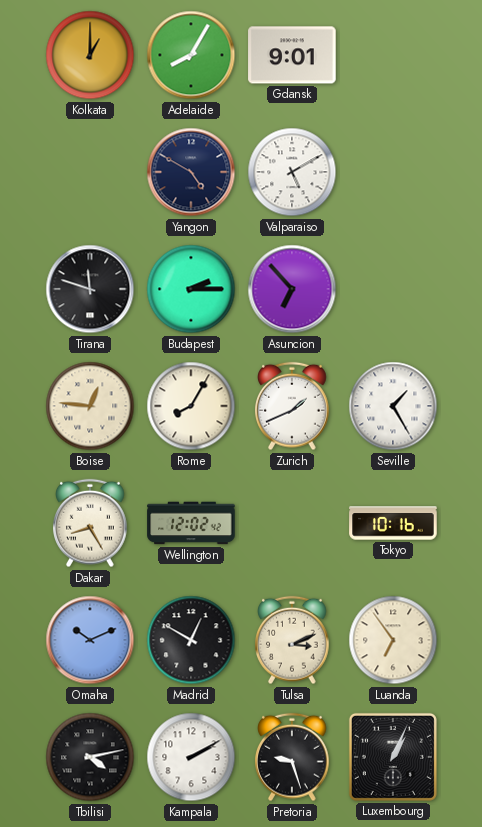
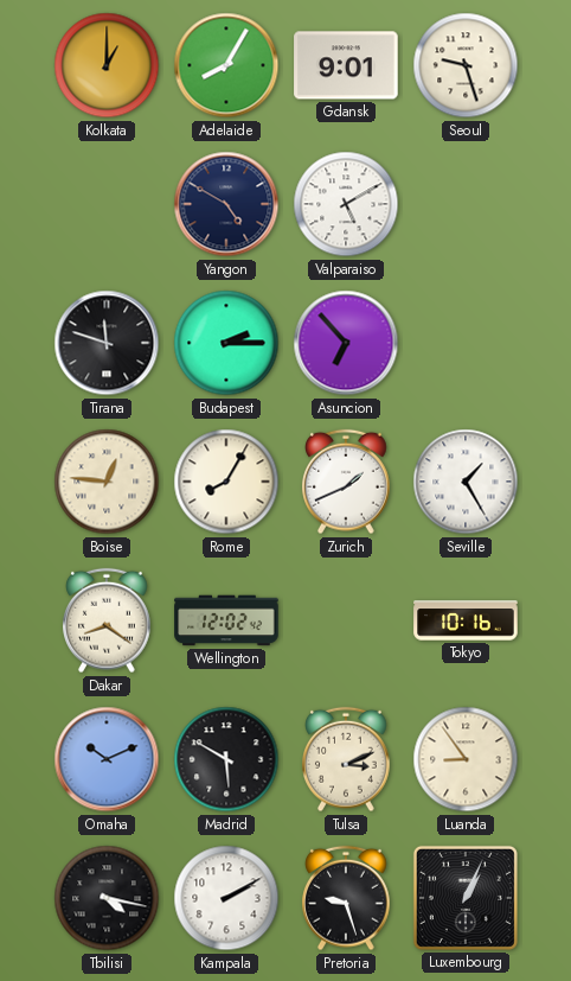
Seoul: none -> 9:27 (466, 65)
Dakar: 8:25 -> 8:21 (108, 620)
Madrid: 12:50 -> 5:50 (226, 759)
Luanda: 6:54 -> 8:54 (466, 759)
Tbilisi: 4:13 -> 4:17 (107, 898)
